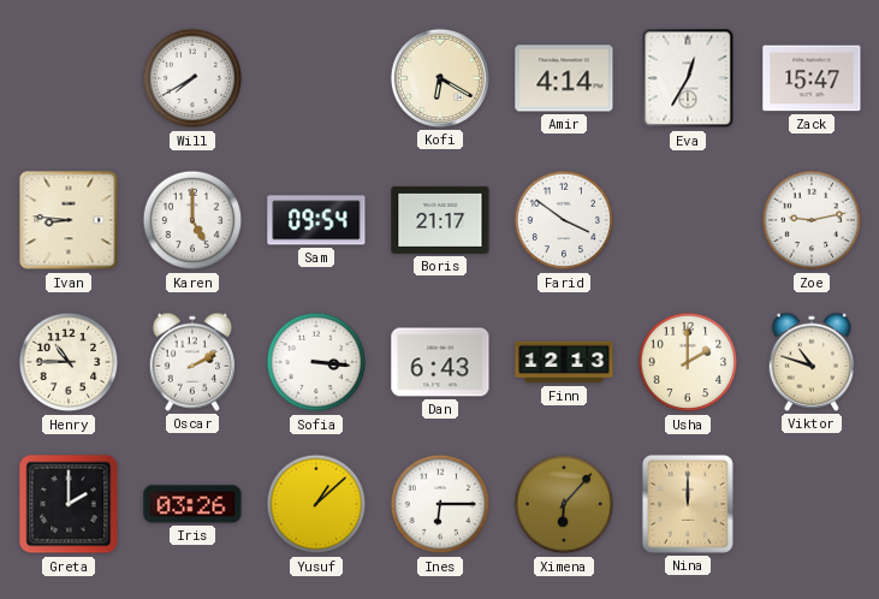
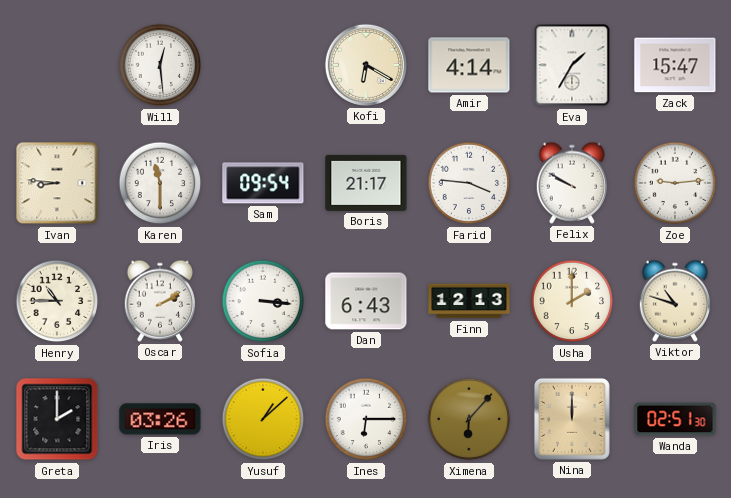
Will: 7:40 -> 12:29 (160, 65)
Eva: 12:35 -> 1:35 (572, 65)
Karen: 5:00 -> 11:30 (160, 183)
Farid: 3:51 -> 3:46 (469, 183)
Felix: none -> 9:50 (572, 183)
Zoe: 9:13 -> 9:14 (675, 183)
Wanda: none -> 02:51 (675, 419)
